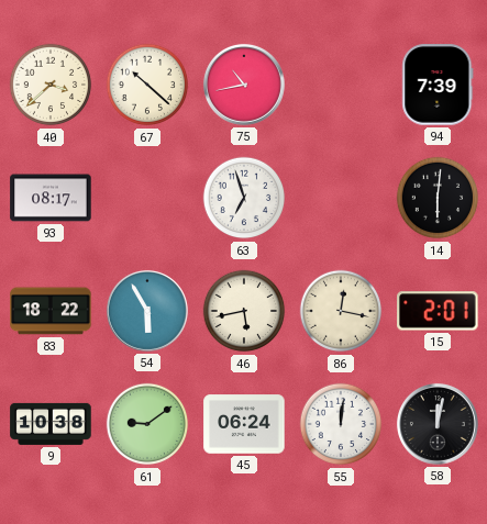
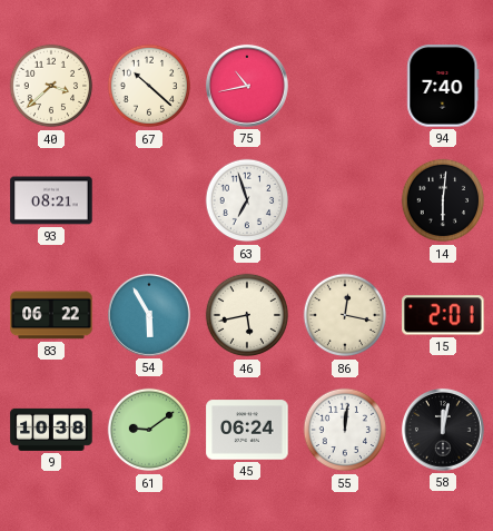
94: 7:39 -> 7:40 (443, 86)
93: 08:17 -> 08:21 (51, 200)
83: 18:22 -> 06:22 (51, 315)
